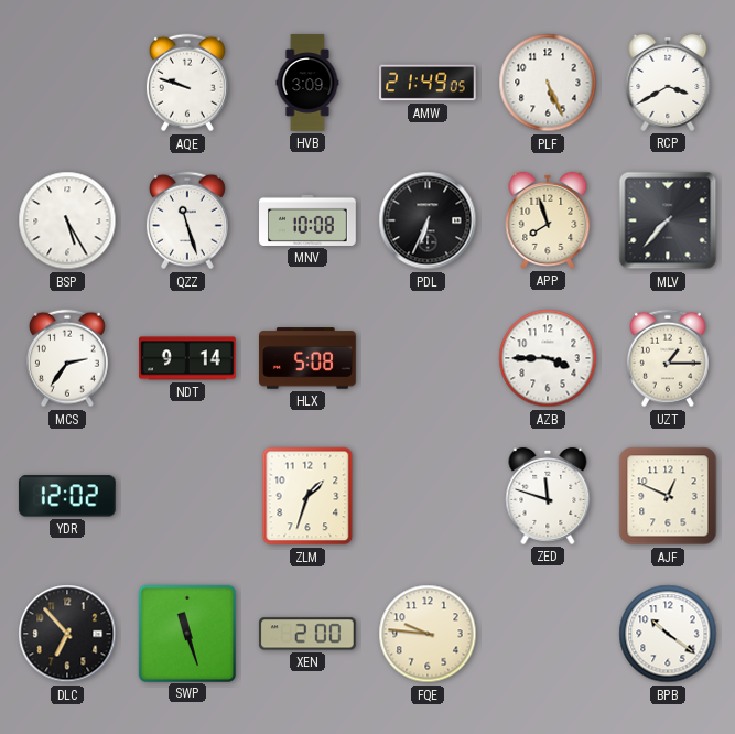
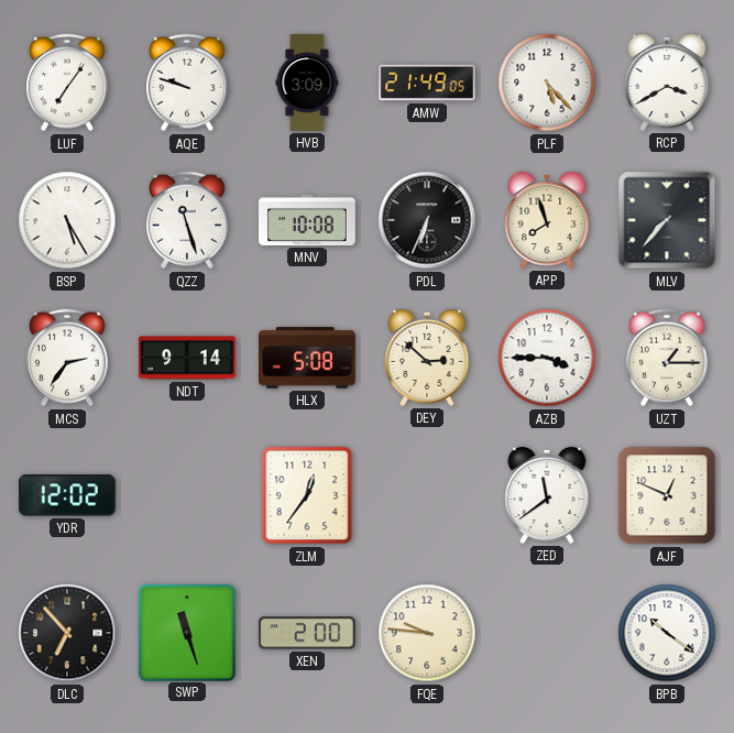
LUF: none -> 7:06 (67, 83)
PLF: 5:26 -> 5:23 (547, 83)
DEY: none -> 2:52 (427, 358)
ZLM: 1:33 -> 12:36 (307, 495)
ZED: 11:48 -> 11:39 (547, 495)
